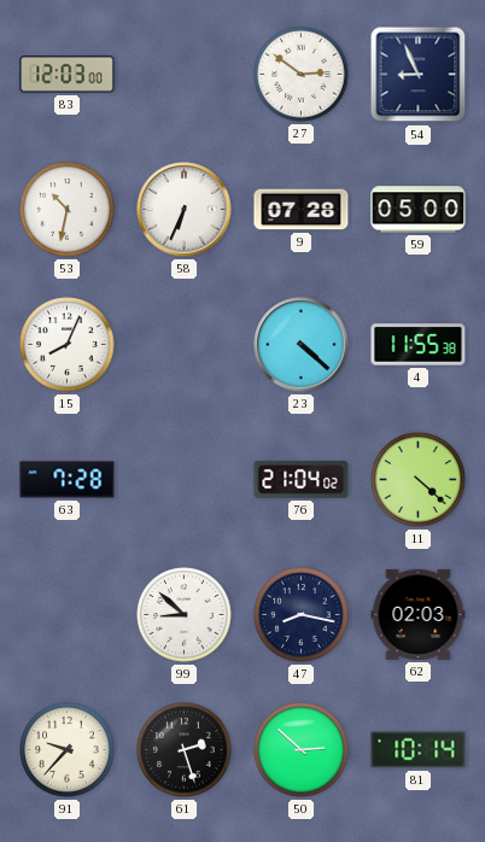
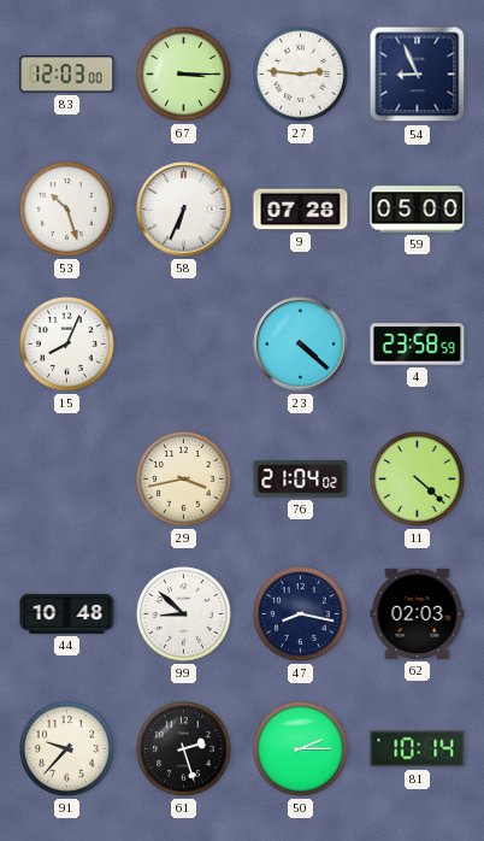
67: none -> 3:15 (184, 75)
27: 2:51 -> 2:46 (301, 75)
53: 10:32 -> 10:27 (67, 210)
4: 11:55 -> 23:58 (418, 345)
63: 7:28 -> none (68, 480)
29: none -> 3:43 (184, 480)
44: none -> 10:48 (67, 613)
50: 2:52 -> 2:15 (301, 749)
